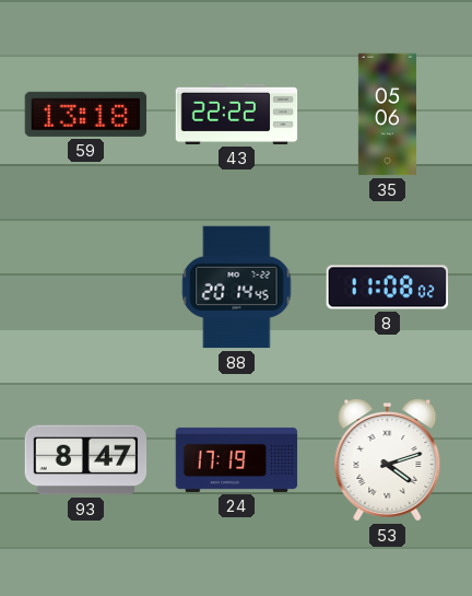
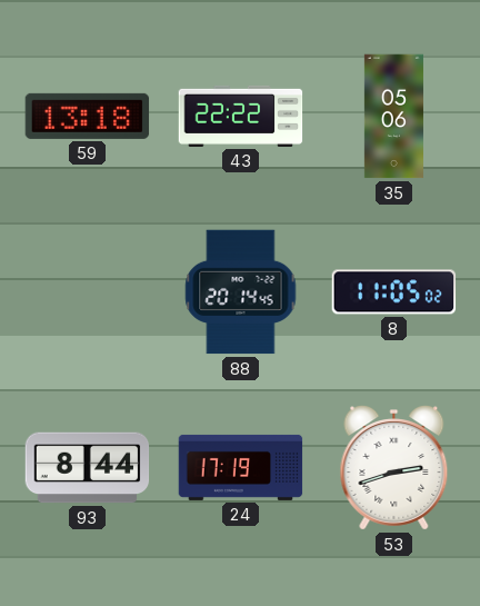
8: 11:08 -> 11:05 (394, 292)
93: 8:47 -> 8:44 (88, 468)
53: 4:12 -> 2:42 (394, 468)
